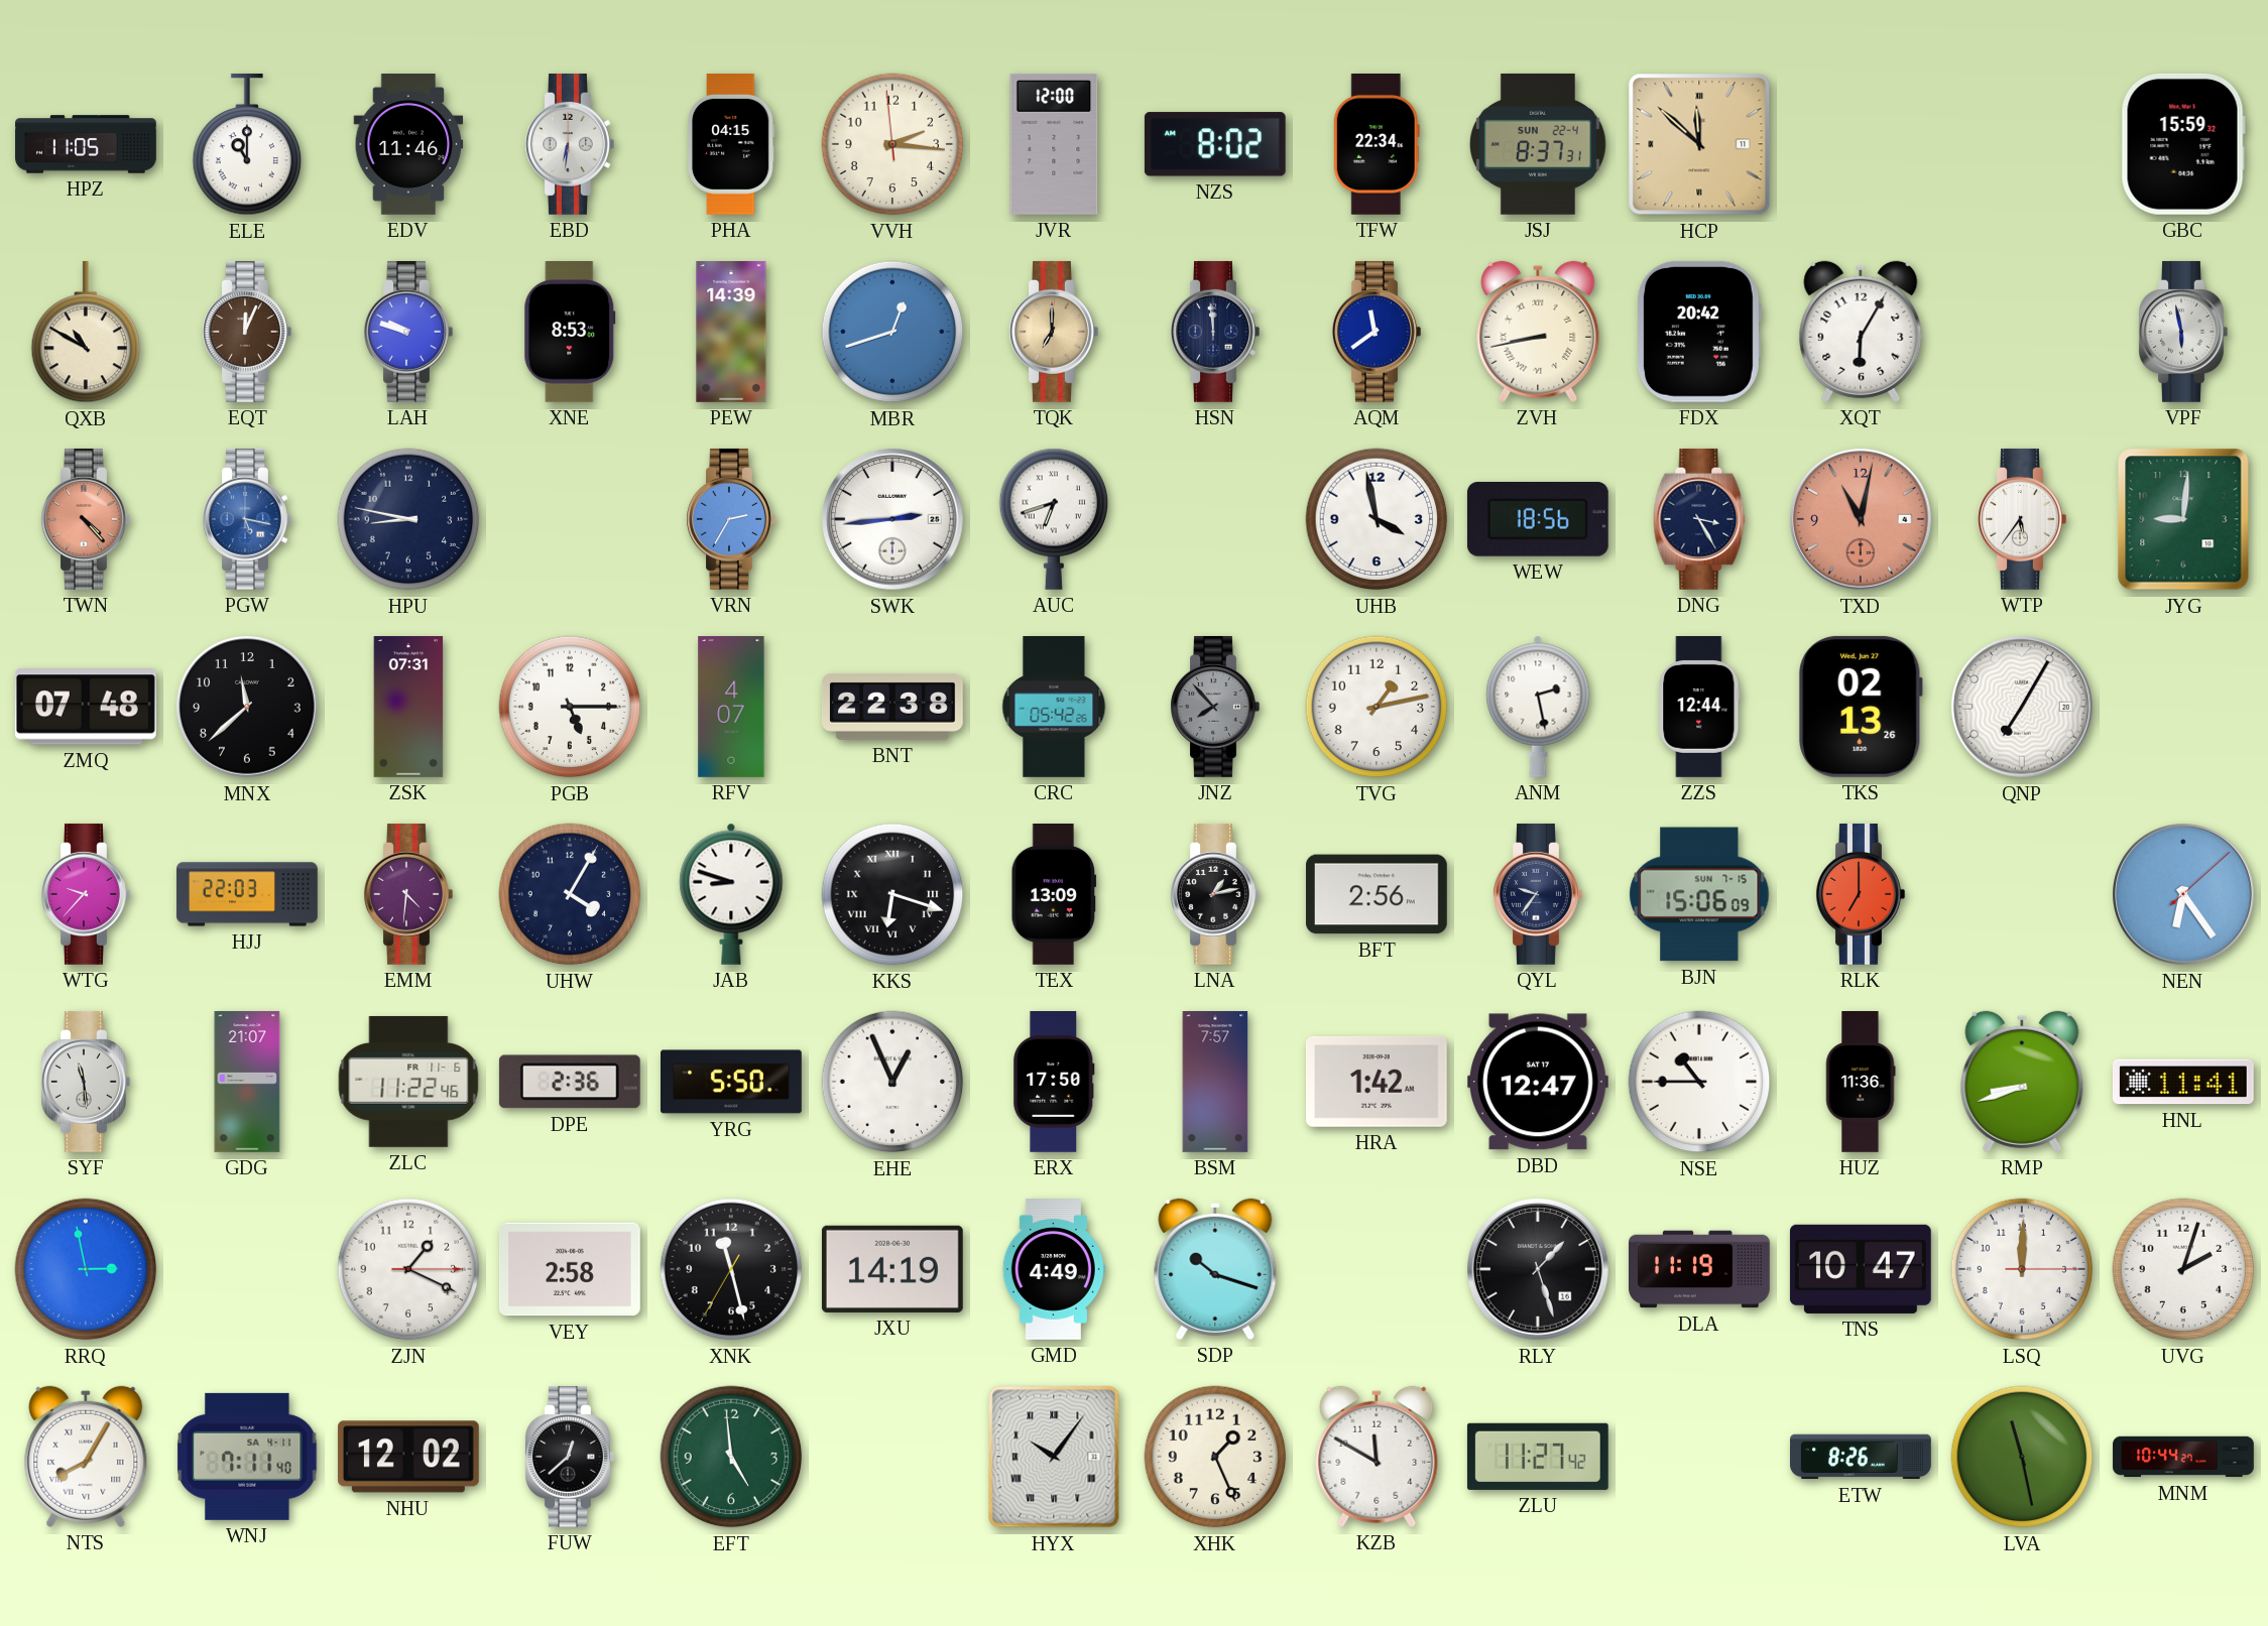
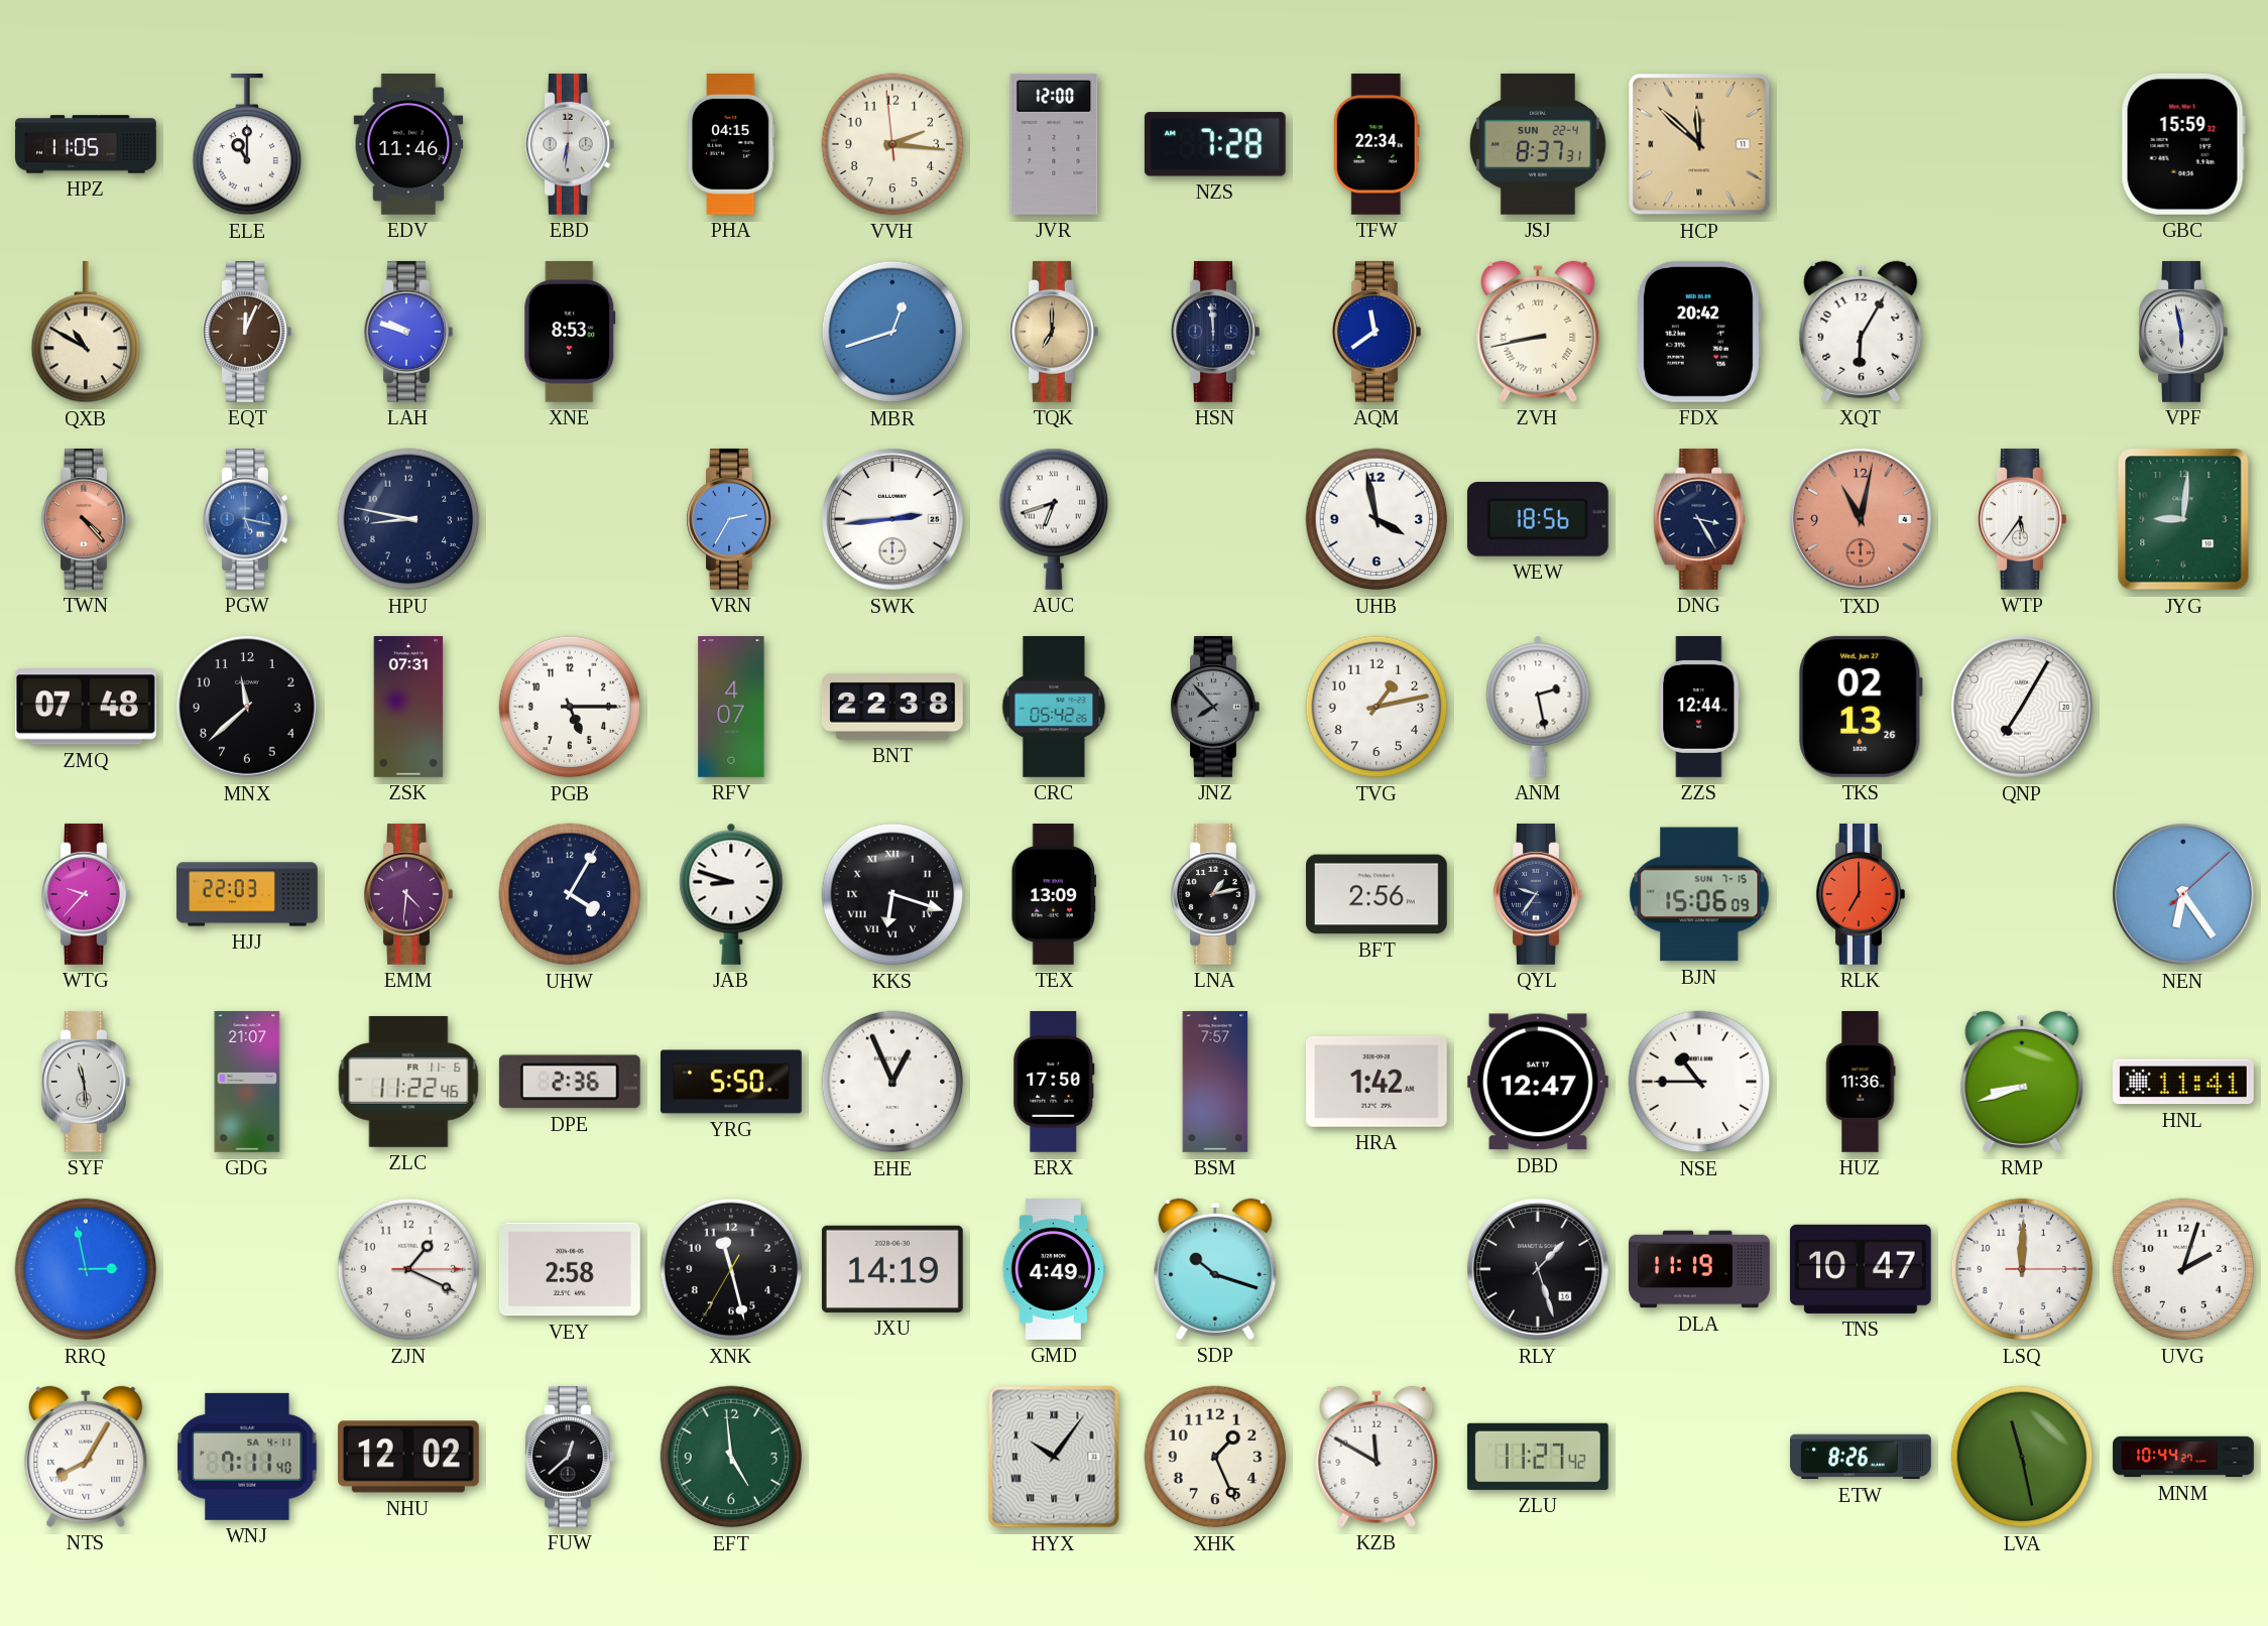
NZS: 8:02 -> 7:28 (1215, 144)
PEW: 14:39 -> none (731, 333)
